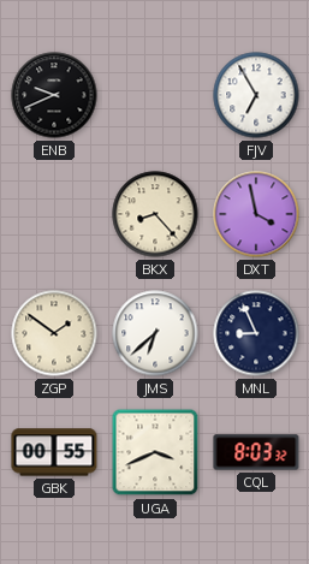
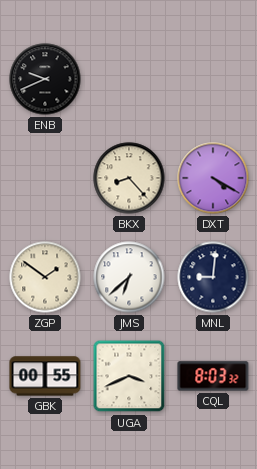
FJV: 6:55 -> none (256, 95)
DXT: 3:58 -> 4:20 (213, 178)
MNL: 8:56 -> 9:01 (213, 277)
